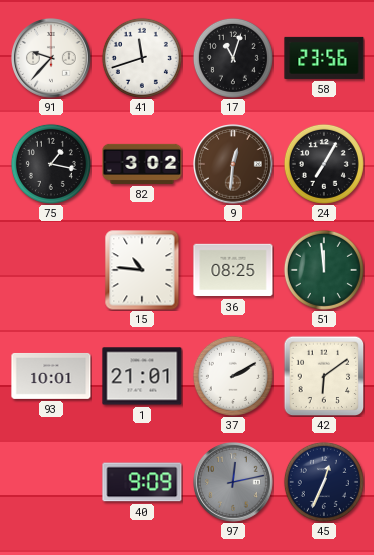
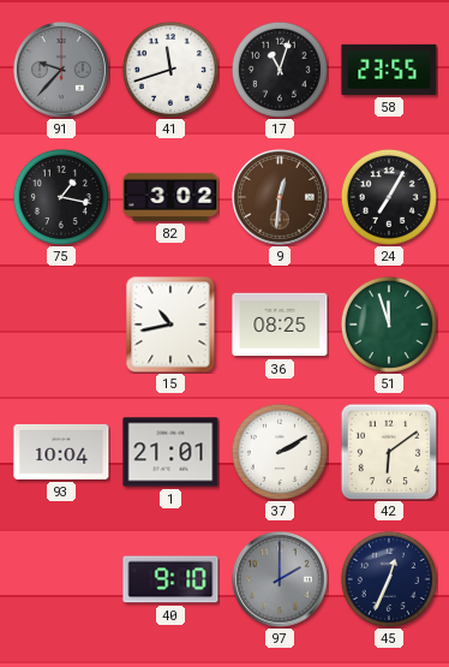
91 dial: white -> grey (61, 70)
58: 23:56 -> 23:55 (389, 70)
15: 10:46 -> 10:43 (170, 324)
51: 11:59 -> 11:57 (389, 324)
93: 10:01 -> 10:04 (61, 452)
40: 9:09 -> 9:10 (170, 579)
97: 12:13 -> 2:00 (280, 579)
